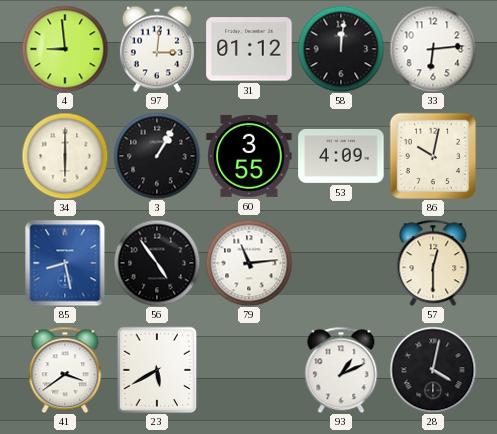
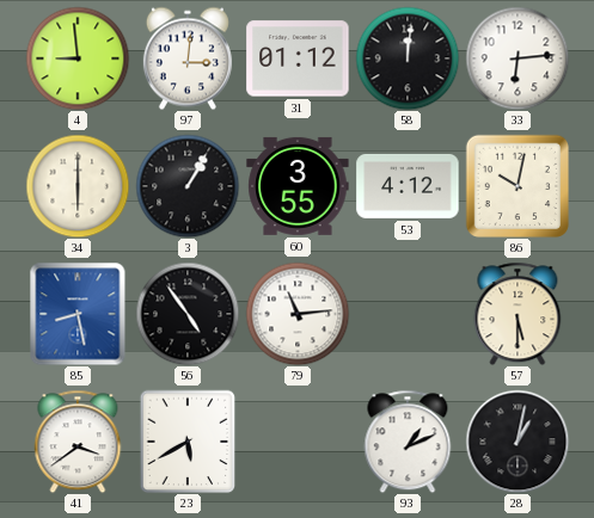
53: 4:09 -> 4:12 (408, 187)
57: 12:30 -> 5:30 (518, 314)
28: 4:02 -> 1:02 (518, 442)
